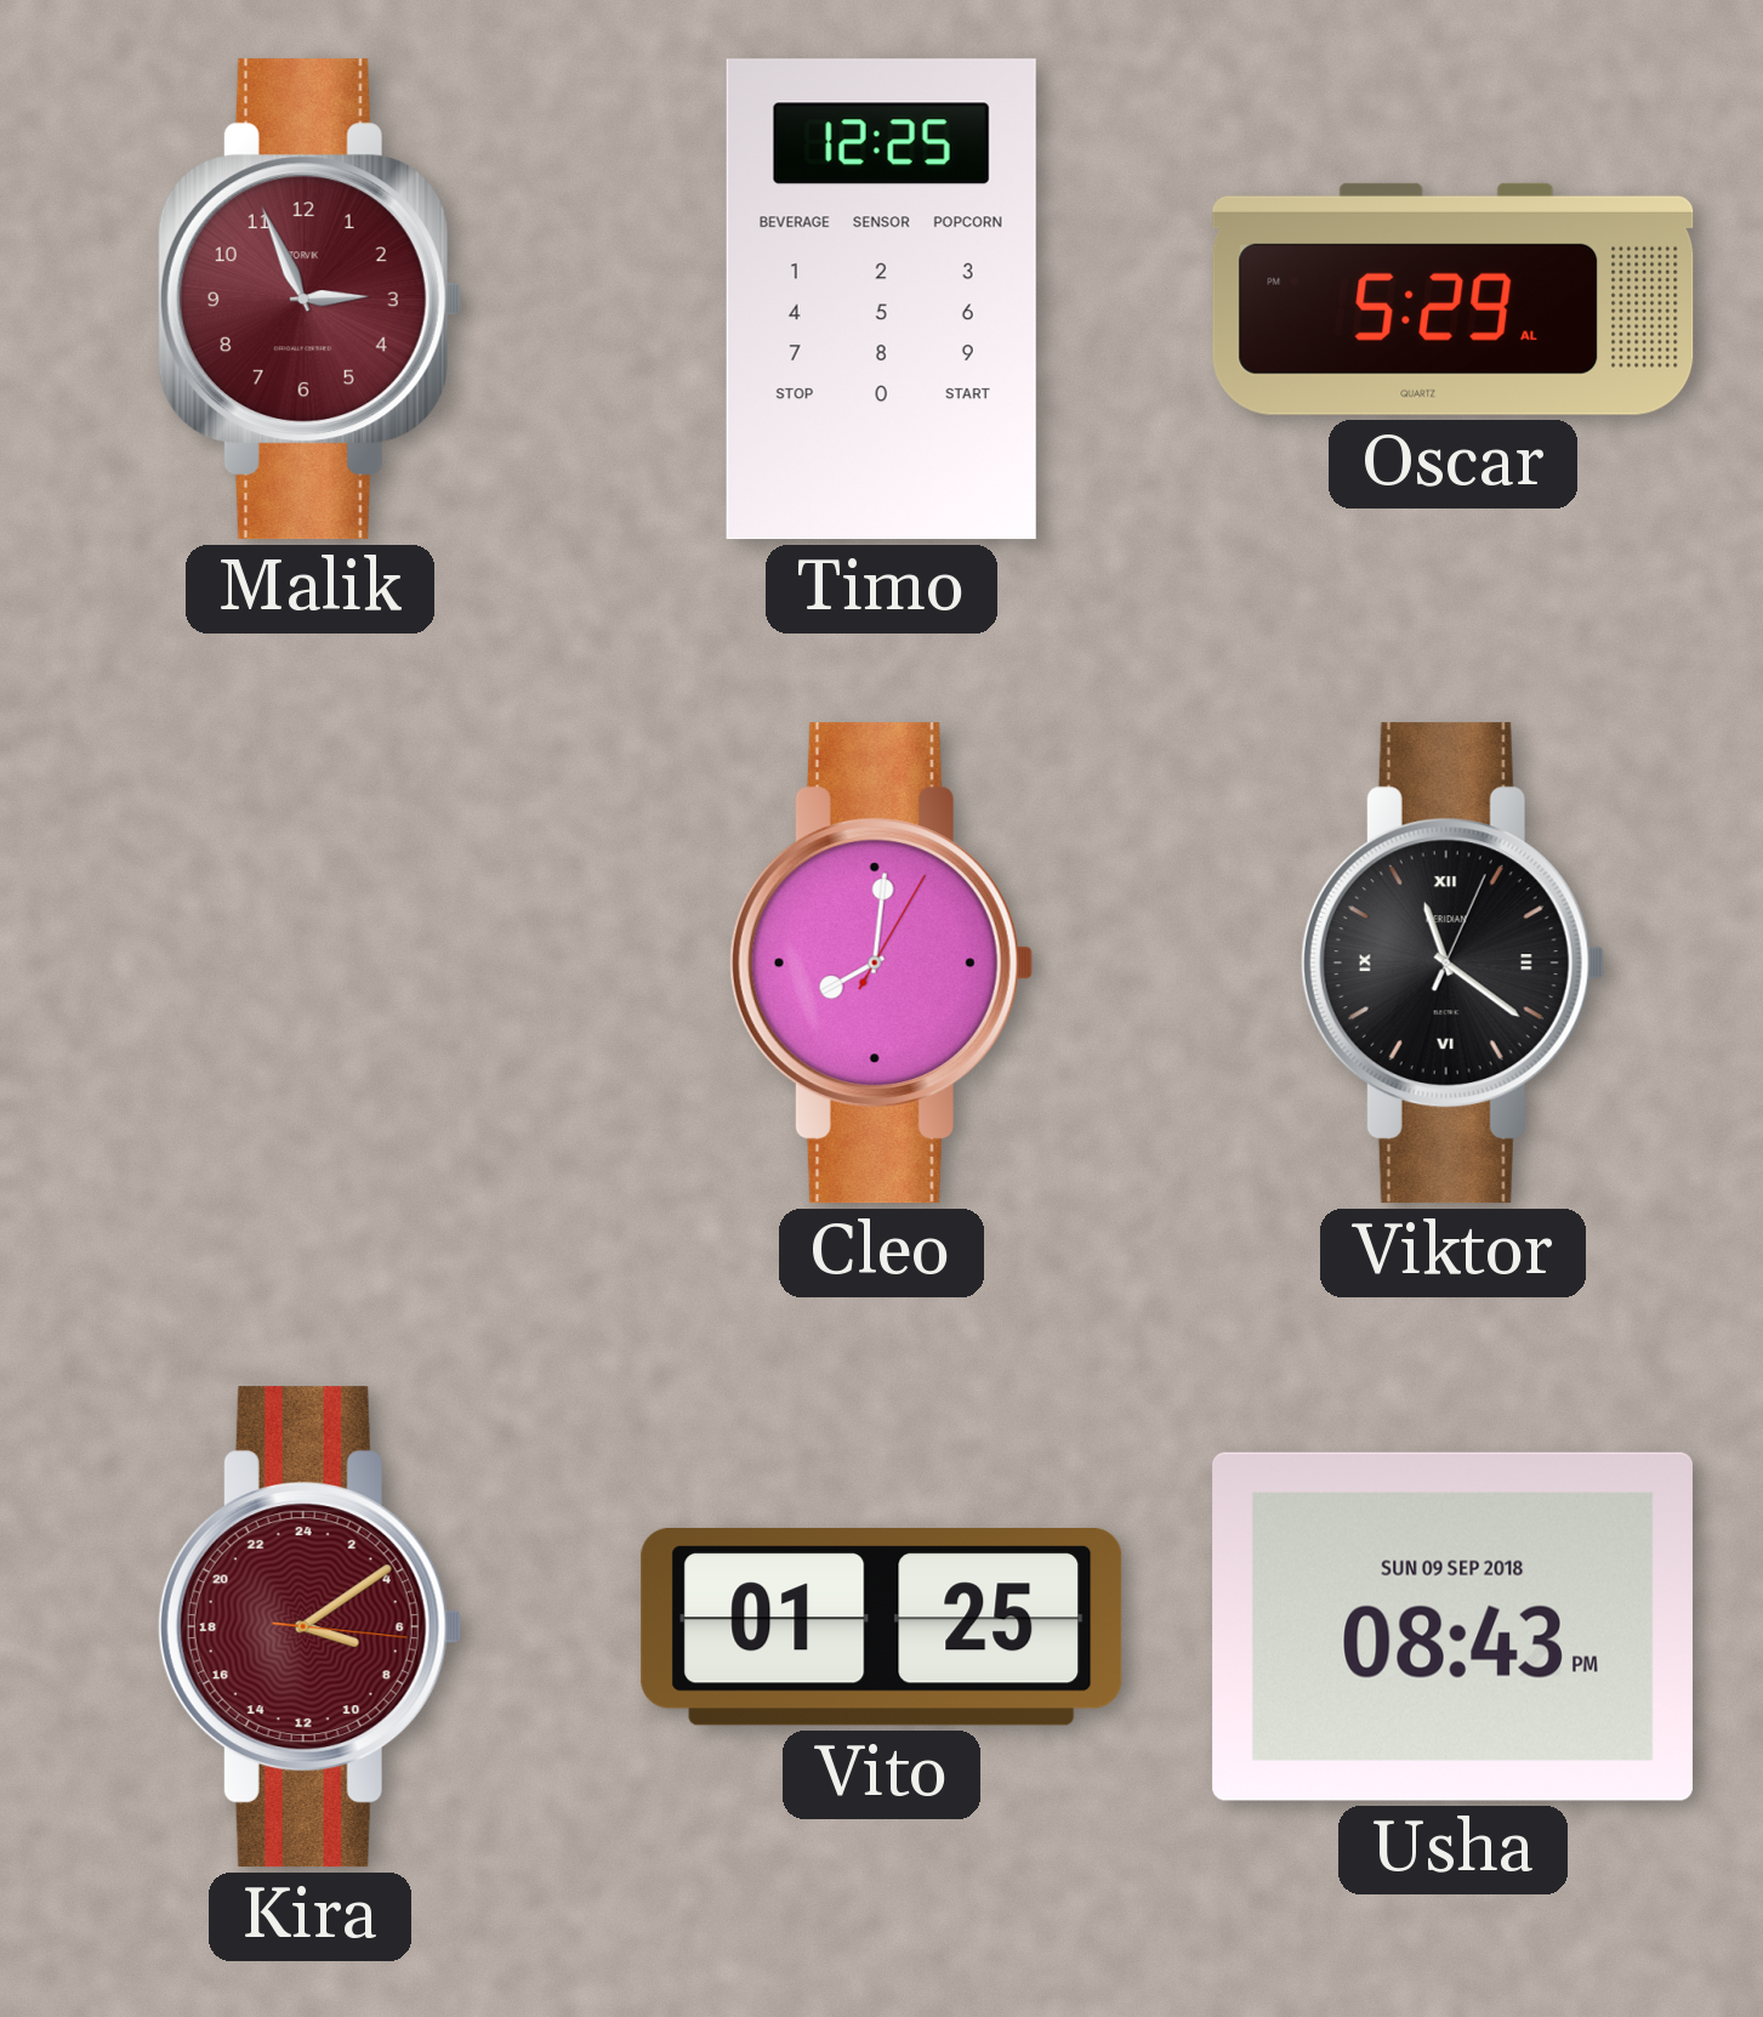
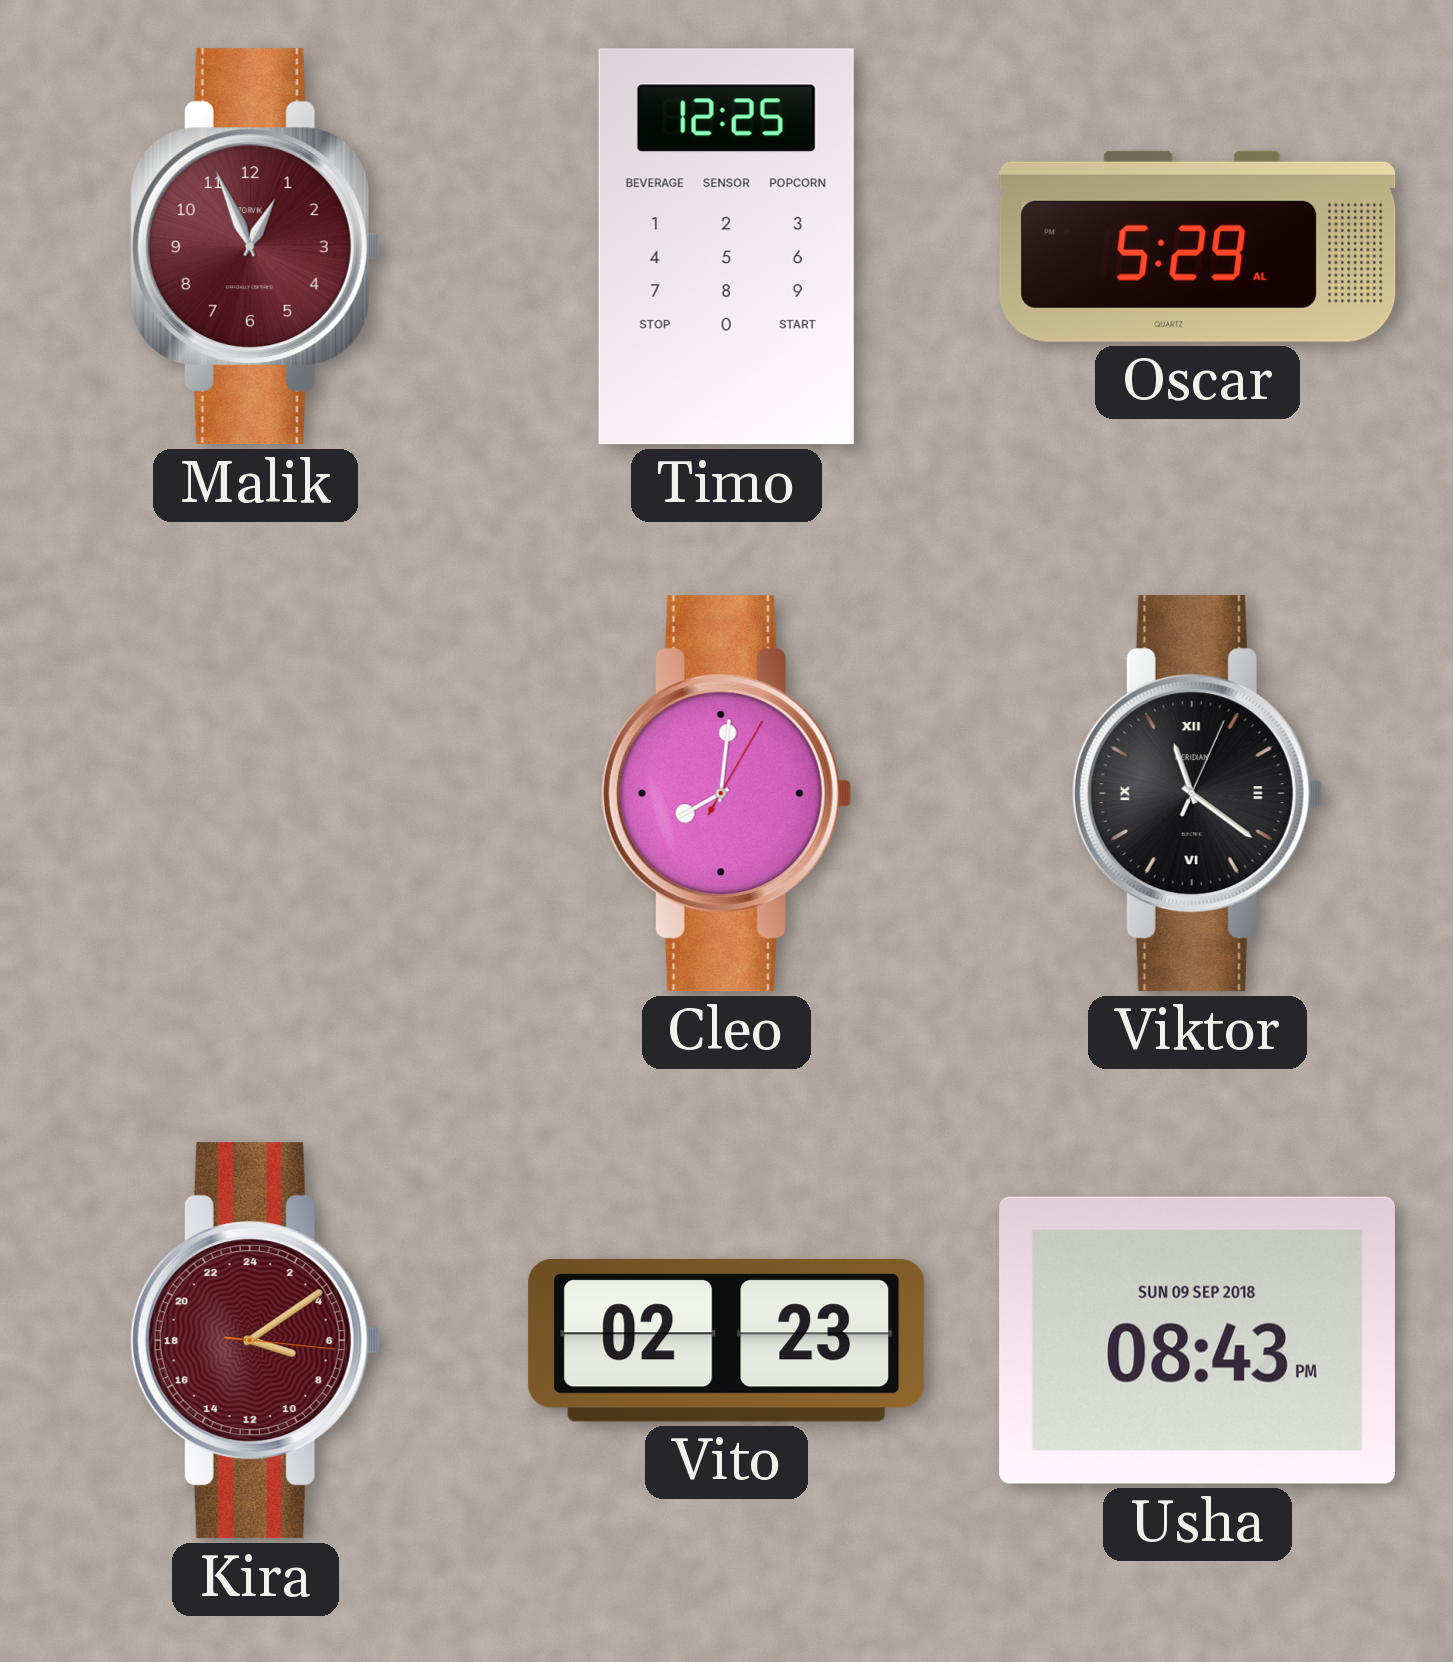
Malik: 2:56 -> 12:56 (255, 247)
Vito: 01:25 -> 02:23 (727, 1341)
